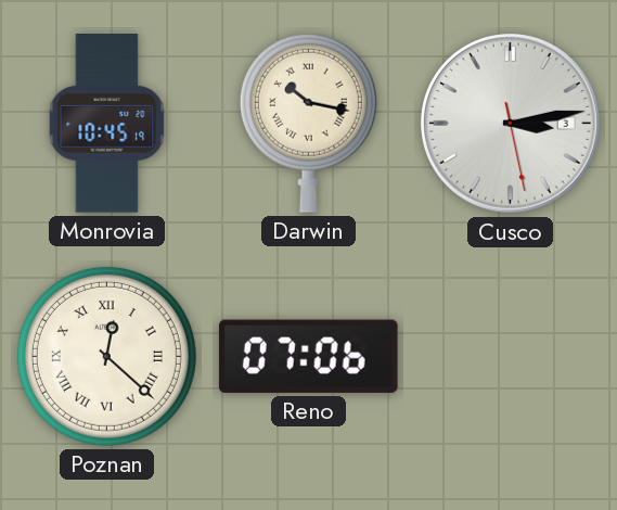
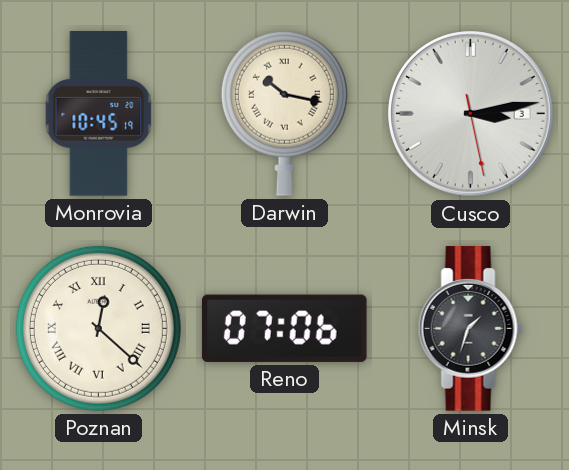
Minsk: none -> 1:33 (470, 329)
